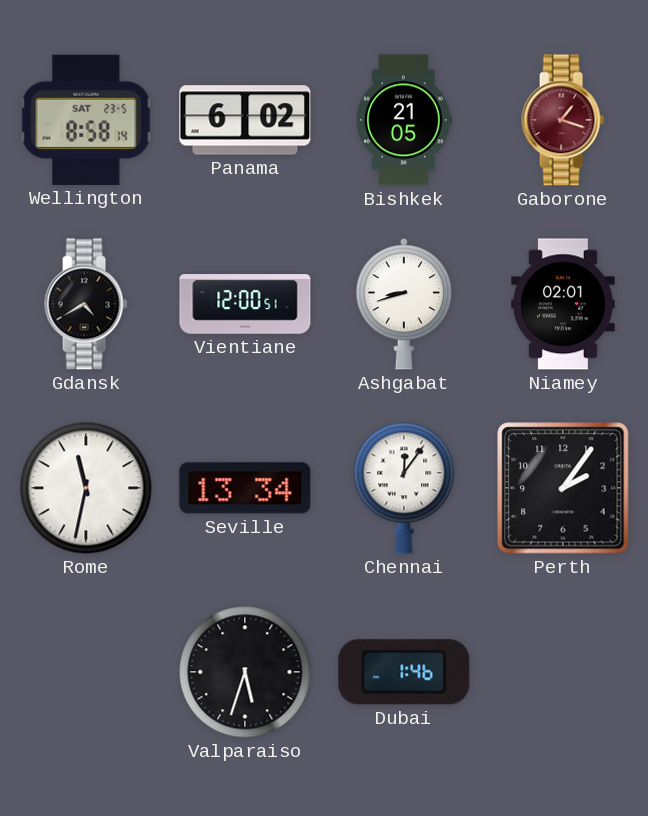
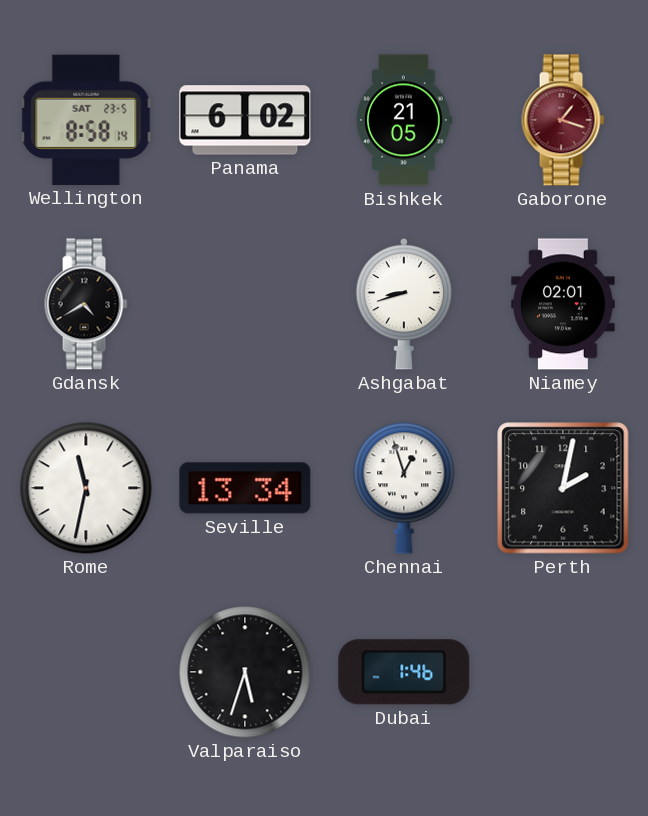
Vientiane: 12:00 -> none (245, 304)
Chennai: 12:06 -> 12:57 (404, 488)
Perth: 2:06 -> 2:02 (563, 488)
